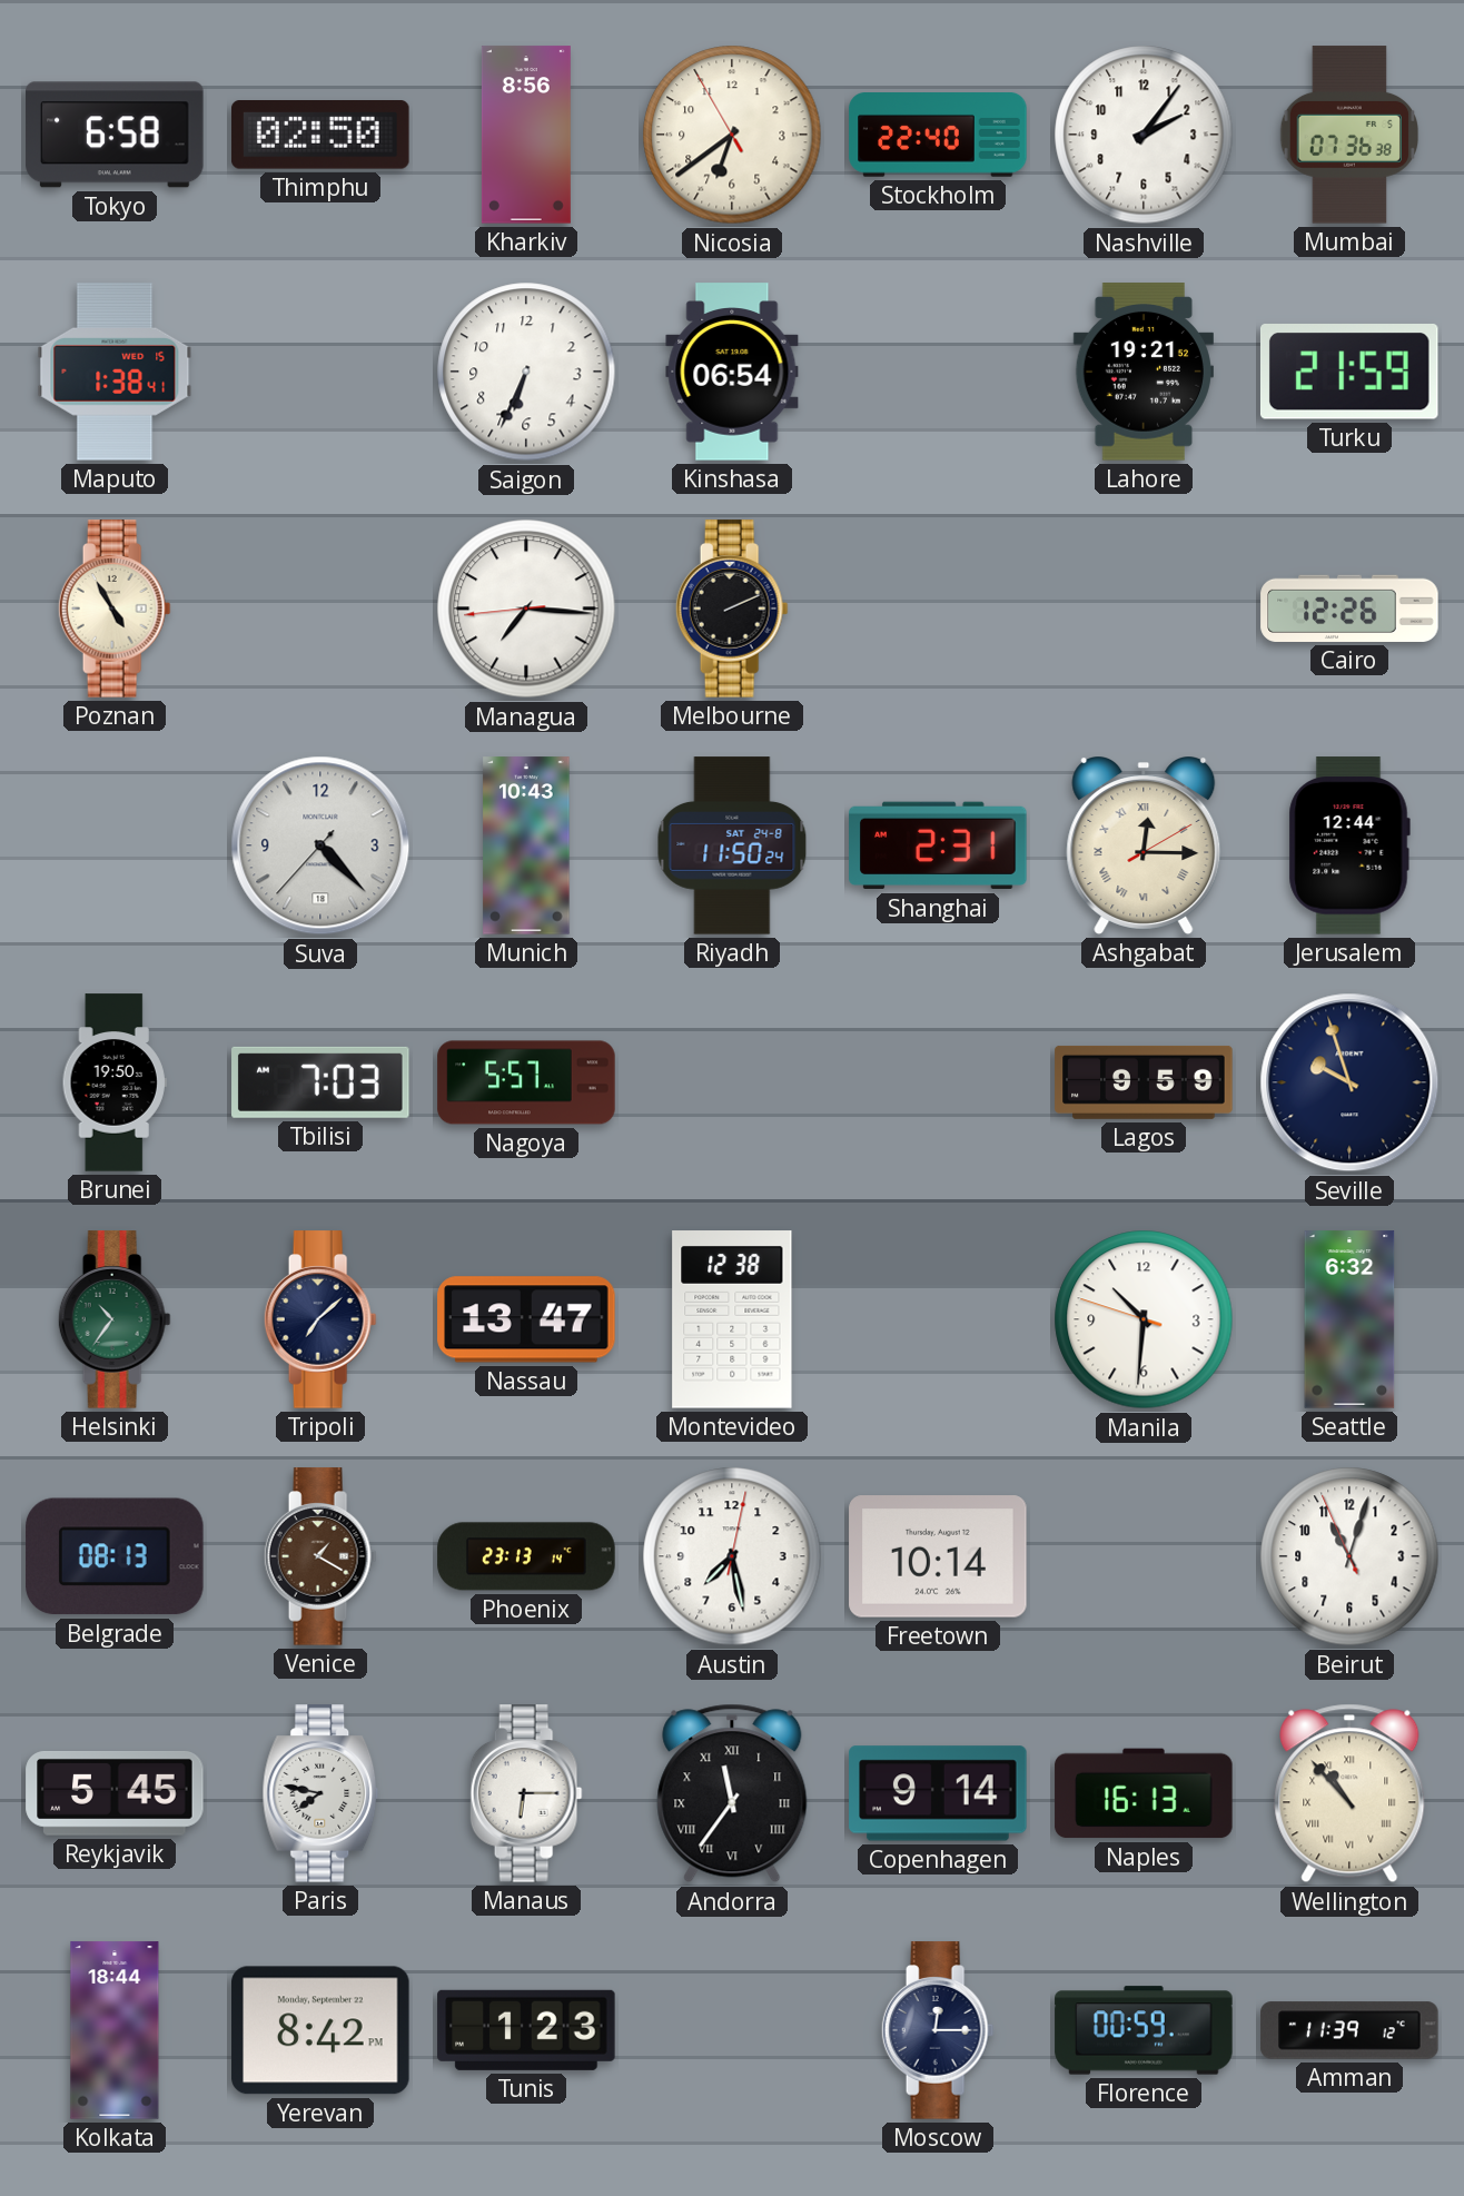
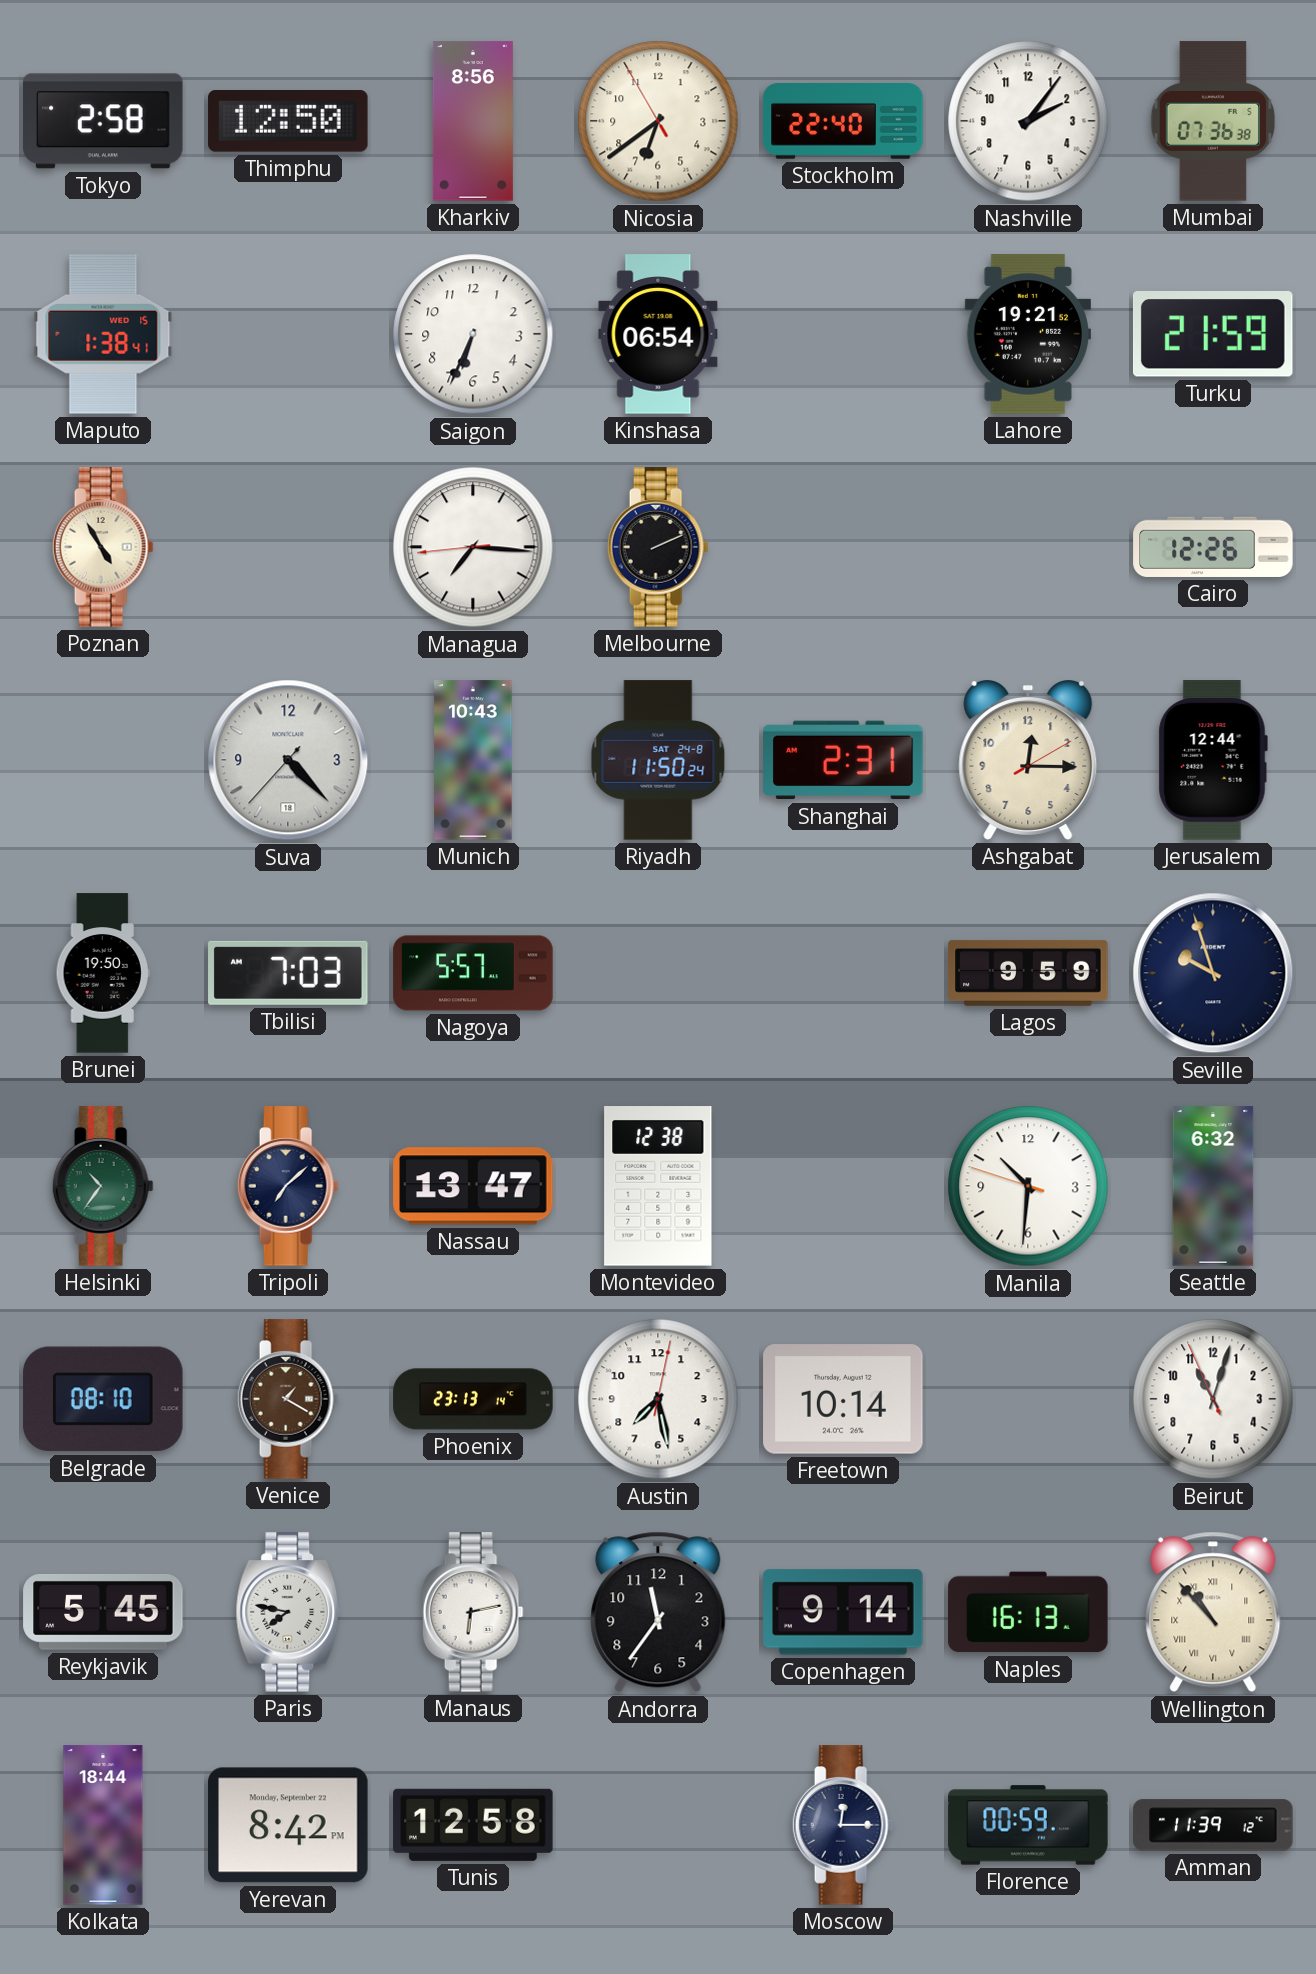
Tokyo: 6:58 -> 2:58 (103, 121)
Thimphu: 02:50 -> 12:50 (288, 122)
Ashgabat numerals: Roman -> Arabic (1028, 761)
Belgrade: 08:13 -> 08:10 (103, 1399)
Manaus: 6:15 -> 6:13 (473, 1612)
Andorra numerals: Roman -> Arabic (658, 1612)
Tunis: 1:23 -> 12:58 (473, 1825)
